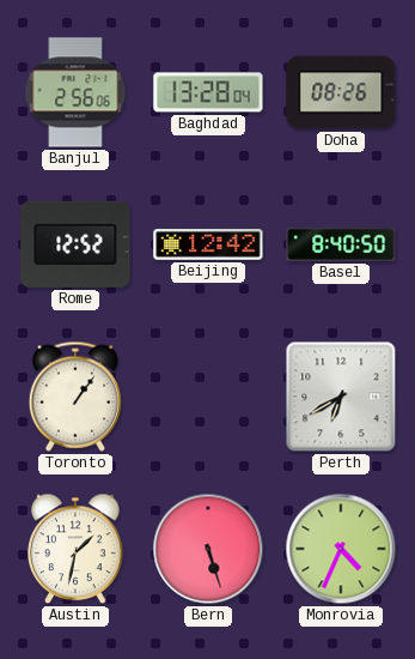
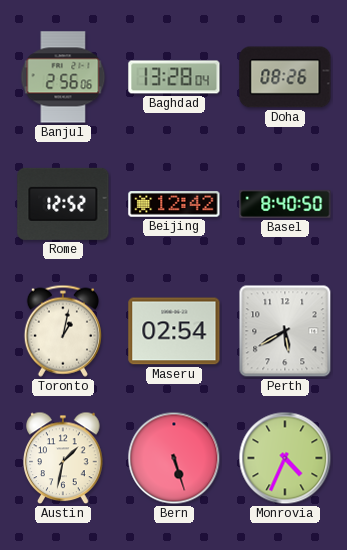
Toronto: 1:06 -> 1:02 (63, 331)
Maseru: none -> 02:54 (174, 331)
Perth: 6:40 -> 5:40 (285, 331)
